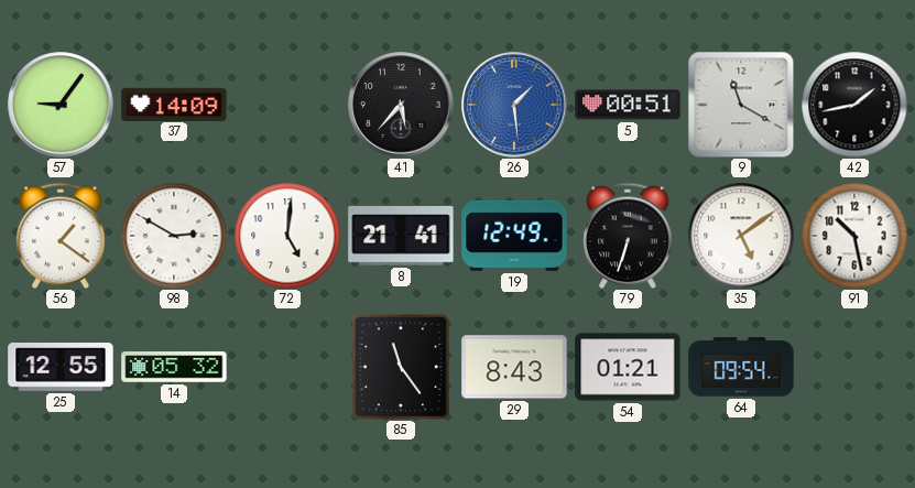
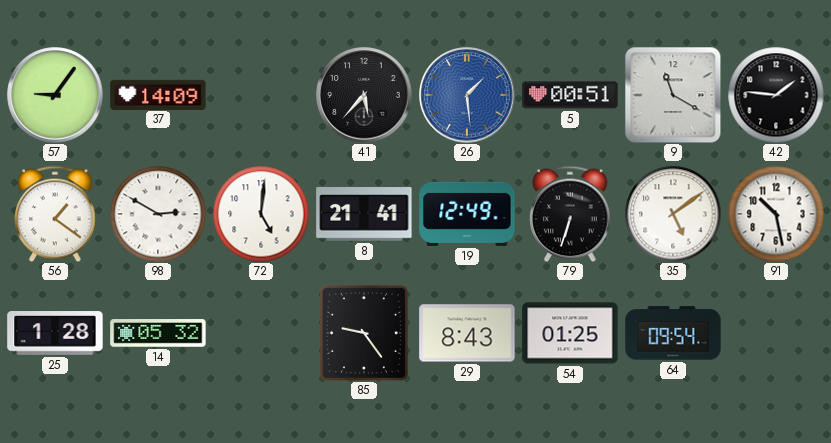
42: 1:43 -> 1:46 (776, 95)
25: 12:55 -> 1:28 (55, 333)
85: 11:24 -> 9:24 (364, 333)
54: 01:21 -> 01:25 (570, 333)
